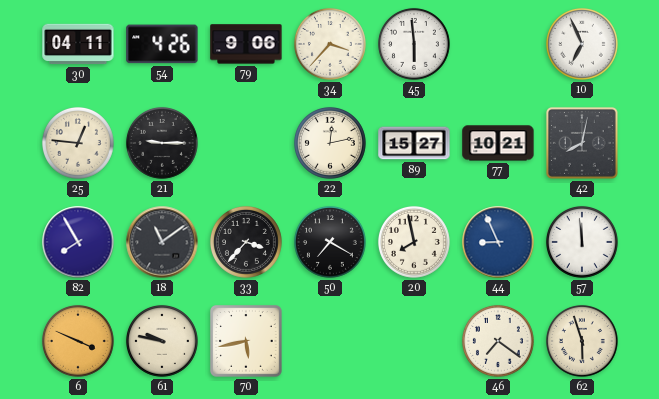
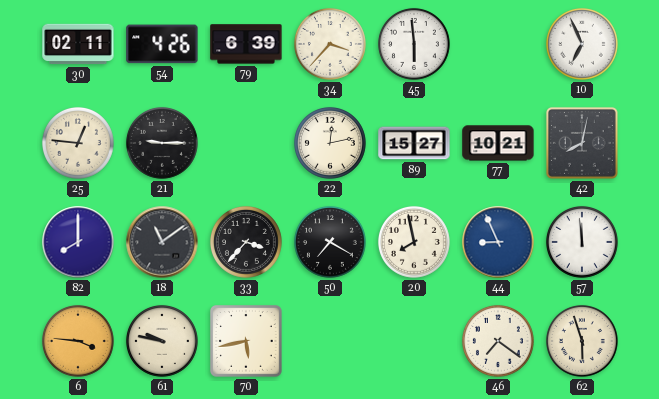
30: 04:11 -> 02:11 (78, 44)
79: 9:06 -> 6:39 (246, 44)
82: 7:55 -> 8:00 (78, 242)
6: 3:49 -> 3:46 (78, 341)
